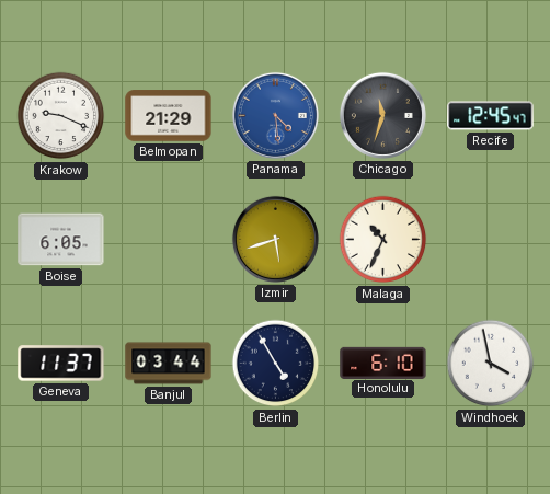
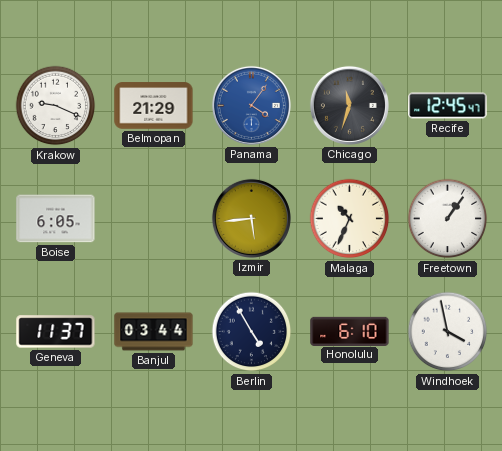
Panama: 4:29 -> 4:06 (251, 105)
Izmir: 5:42 -> 5:44 (251, 218)
Freetown: none -> 1:06 (448, 219)
